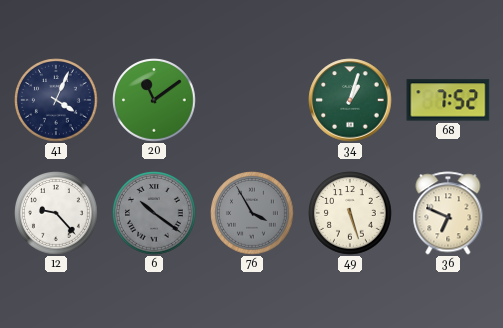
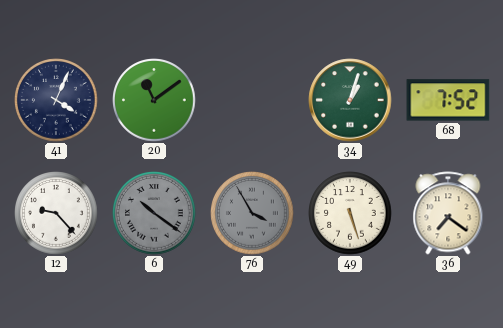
36: 6:49 -> 7:21 (448, 213)
